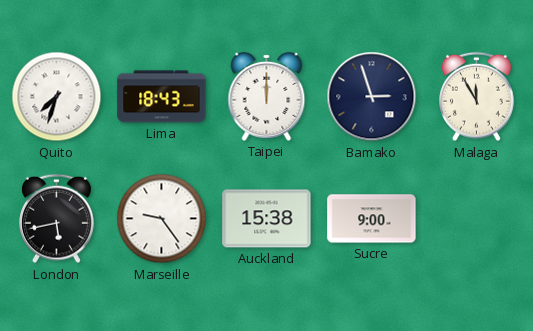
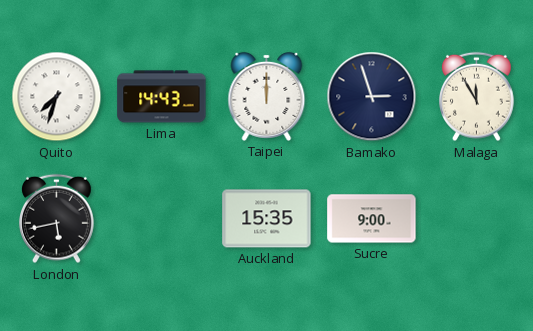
Lima: 18:43 -> 14:43 (162, 97)
Marseille: 9:24 -> none (162, 219)
Auckland: 15:38 -> 15:35 (267, 219)
